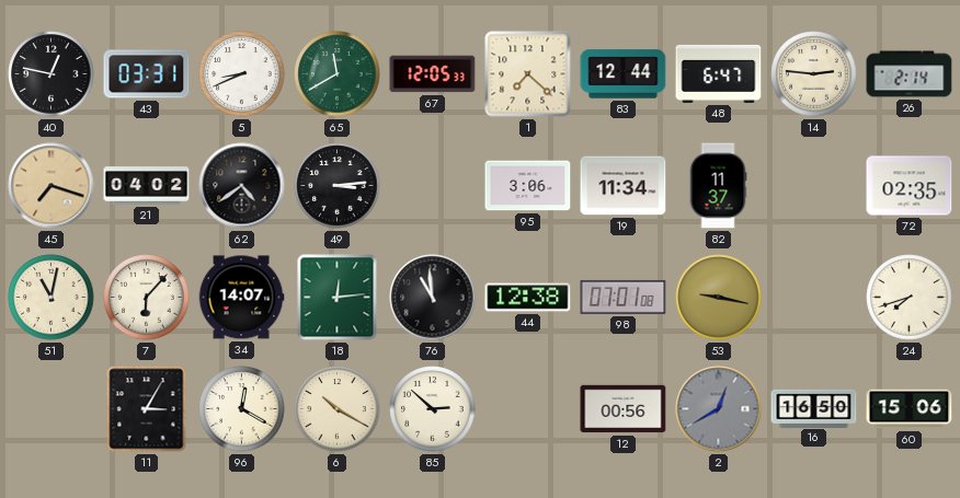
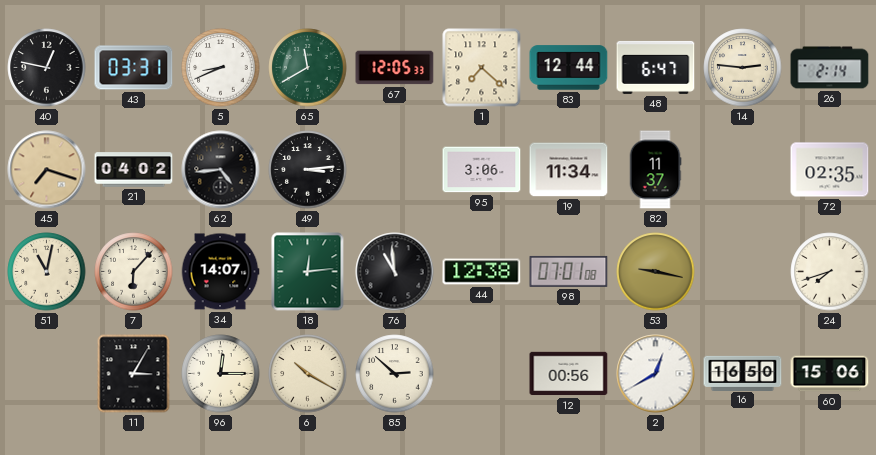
62: 4:39 -> 4:44 (221, 170)
96: 12:20 -> 12:15 (221, 374)
2 dial: grey -> white (656, 374)
